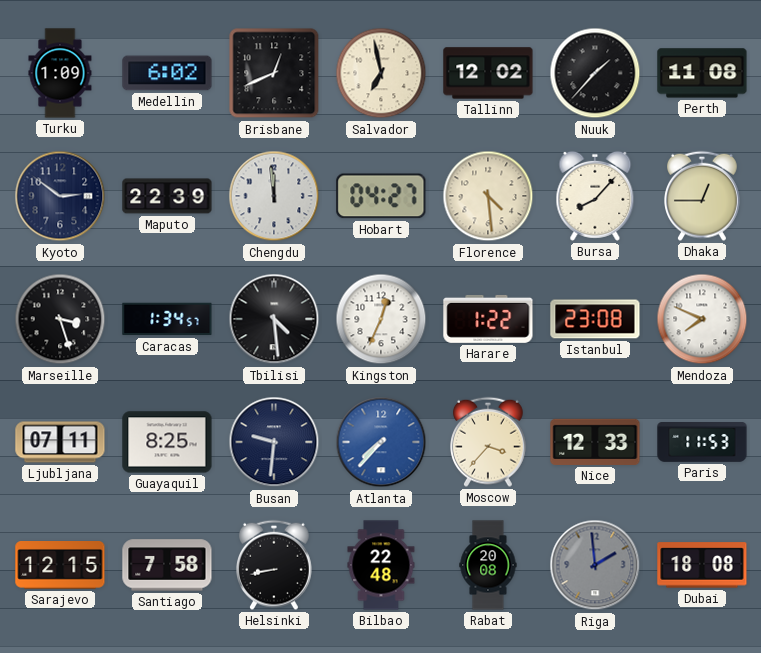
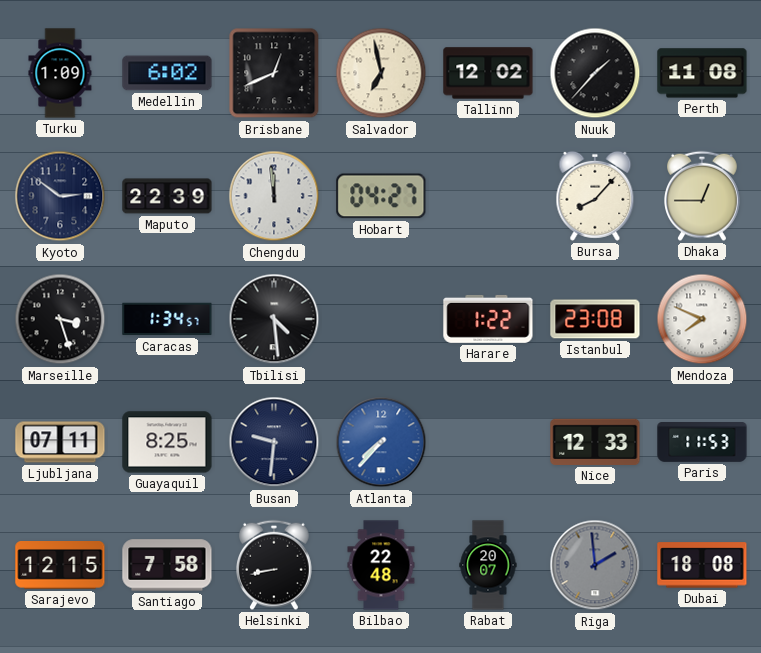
Florence: 4:29 -> none (488, 196)
Kingston: 12:34 -> none (381, 319)
Moscow: 3:37 -> none (489, 442)
Rabat: 20:08 -> 20:07 (488, 565)
